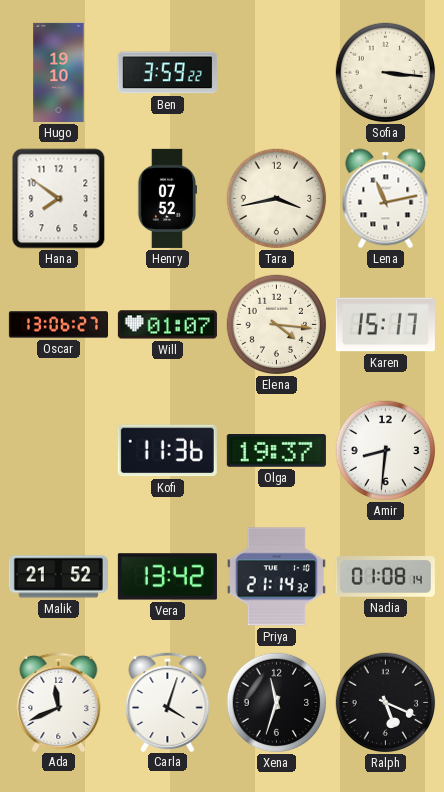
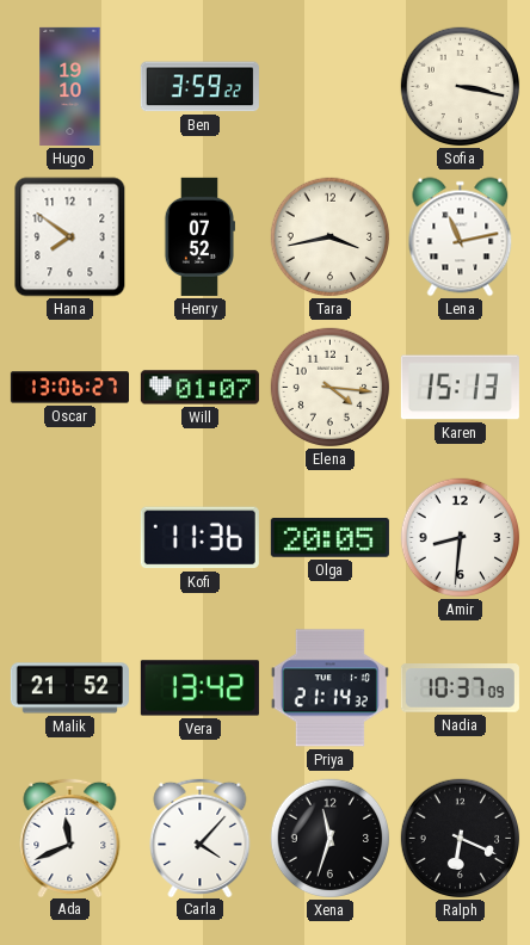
Sofia: 3:16 -> 3:17 (461, 87)
Karen: 15:17 -> 15:13 (460, 388)
Olga: 19:37 -> 20:05 (329, 538)
Nadia: 01:08 -> 10:37 (460, 688)
Carla: 4:03 -> 4:07 (201, 836)
Ralph: 5:19 -> 6:19 (461, 839)
